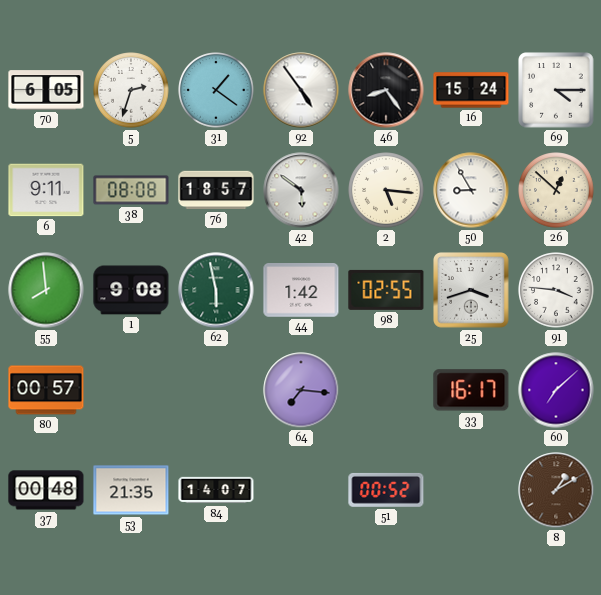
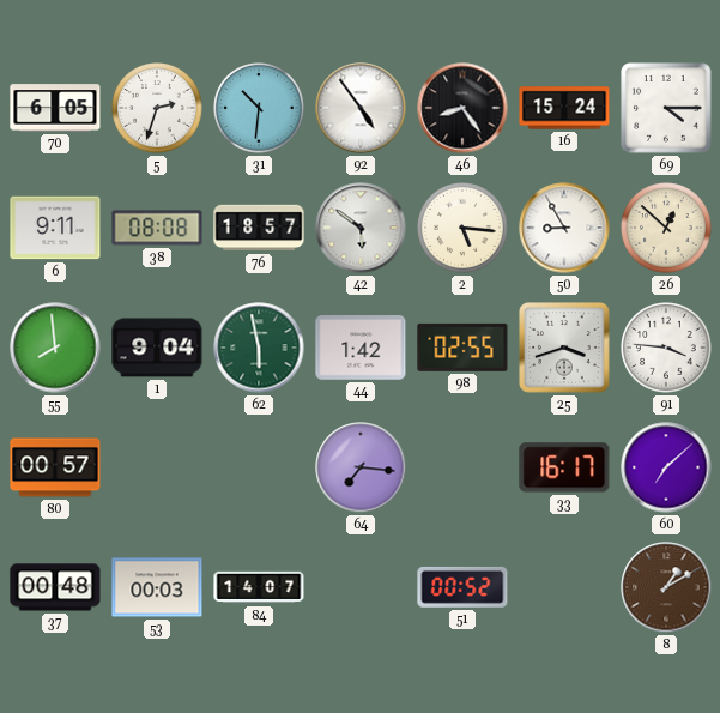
31: 1:21 -> 10:31 (259, 108)
1: 9:08 -> 9:04 (157, 348)
53: 21:35 -> 00:03 (157, 587)
